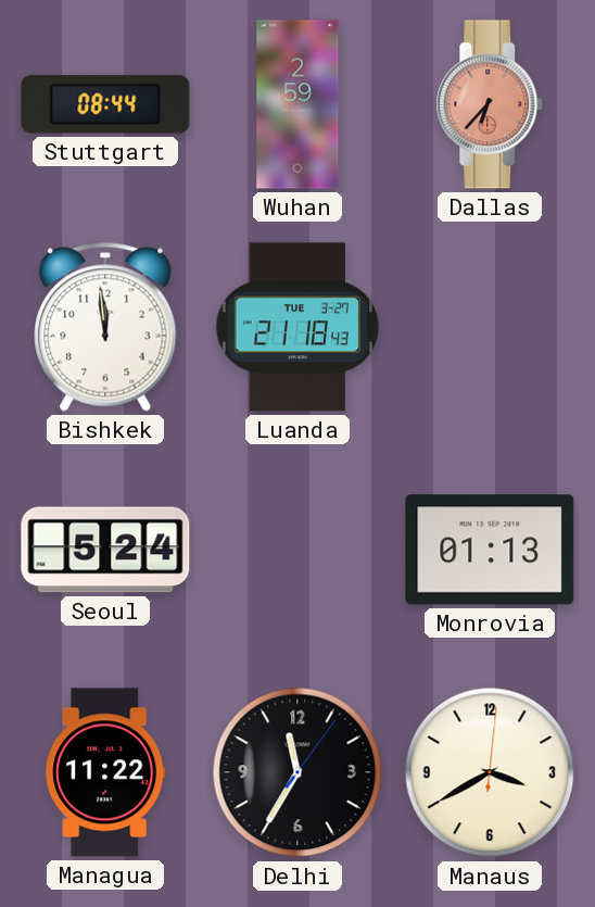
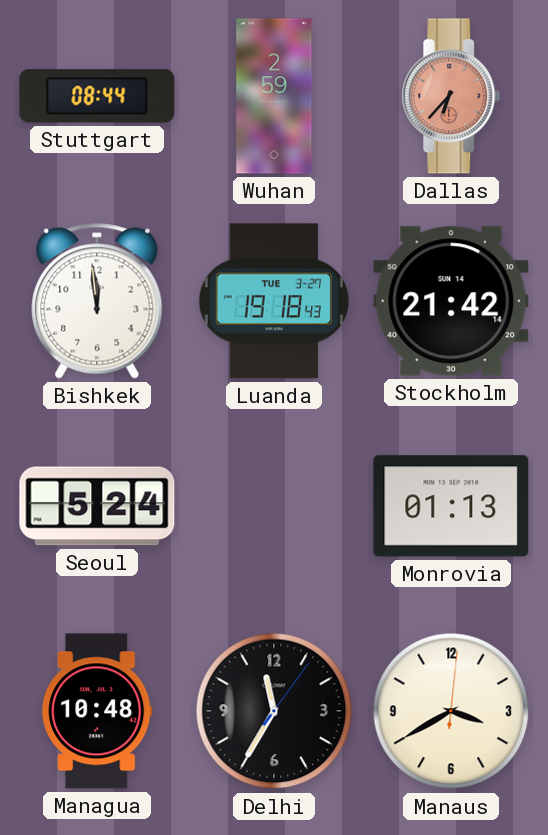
Luanda: 21:18 -> 19:18 (273, 301)
Stockholm: none -> 21:42 (451, 301)
Managua: 11:22 -> 10:48 (97, 711)
